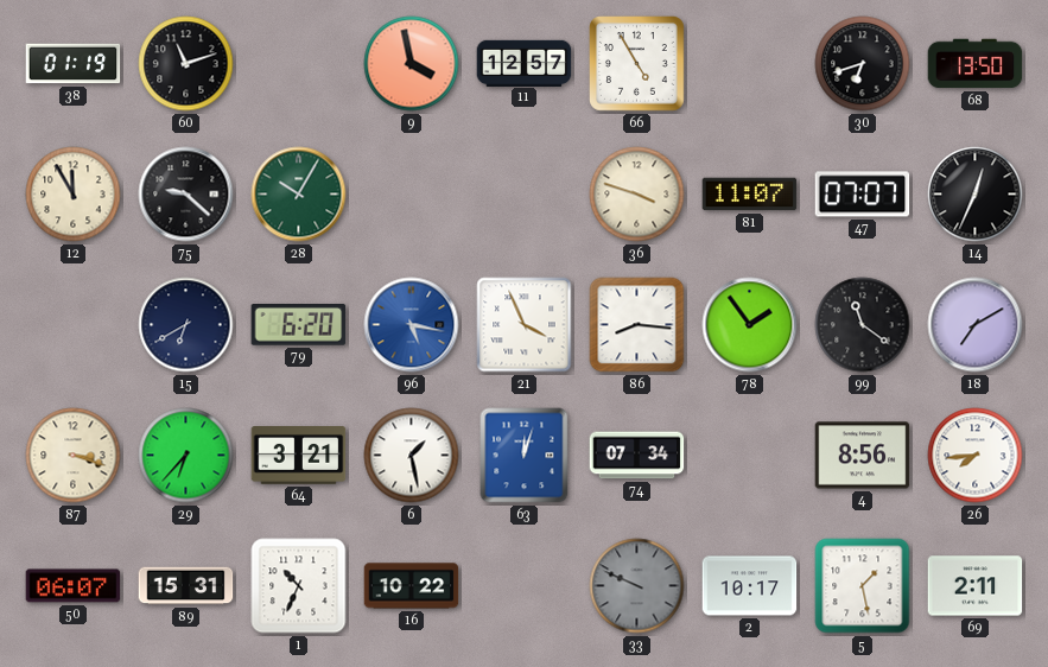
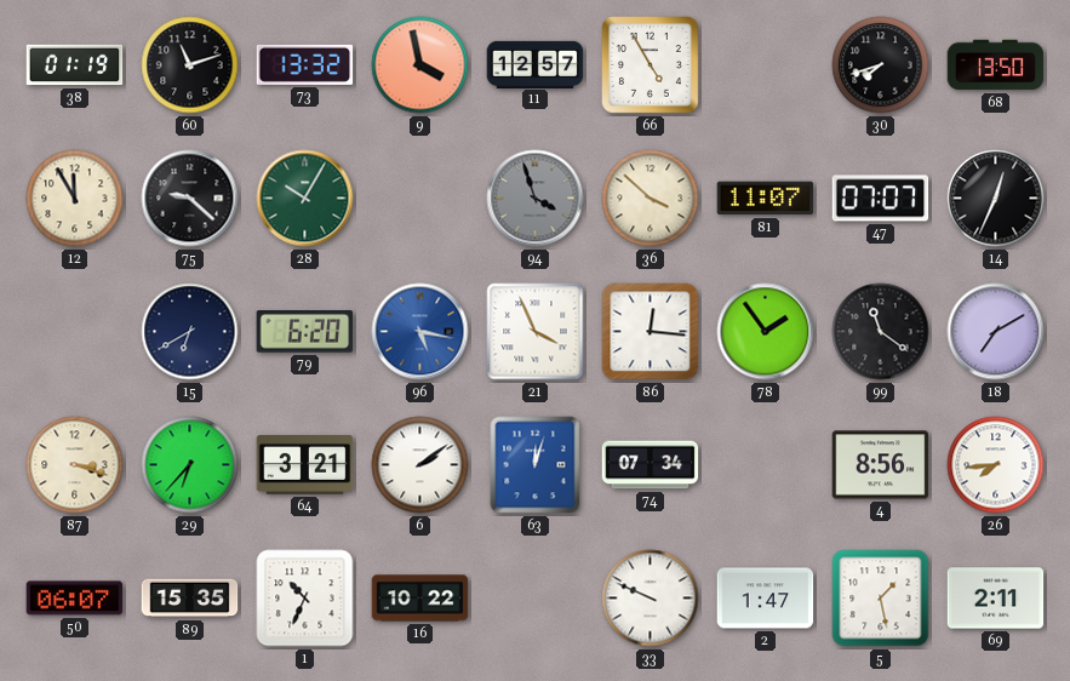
73: none -> 13:32 (305, 64)
30: 6:42 -> 7:42 (881, 65)
94: none -> 3:57 (536, 199)
36: 3:48 -> 3:52 (651, 199)
86: 8:16 -> 12:16 (651, 332)
6: 1:28 -> 2:09 (420, 465)
89: 15:31 -> 15:35 (190, 599)
33 dial: grey -> white (651, 599)
2: 10:17 -> 1:47 (766, 599)
